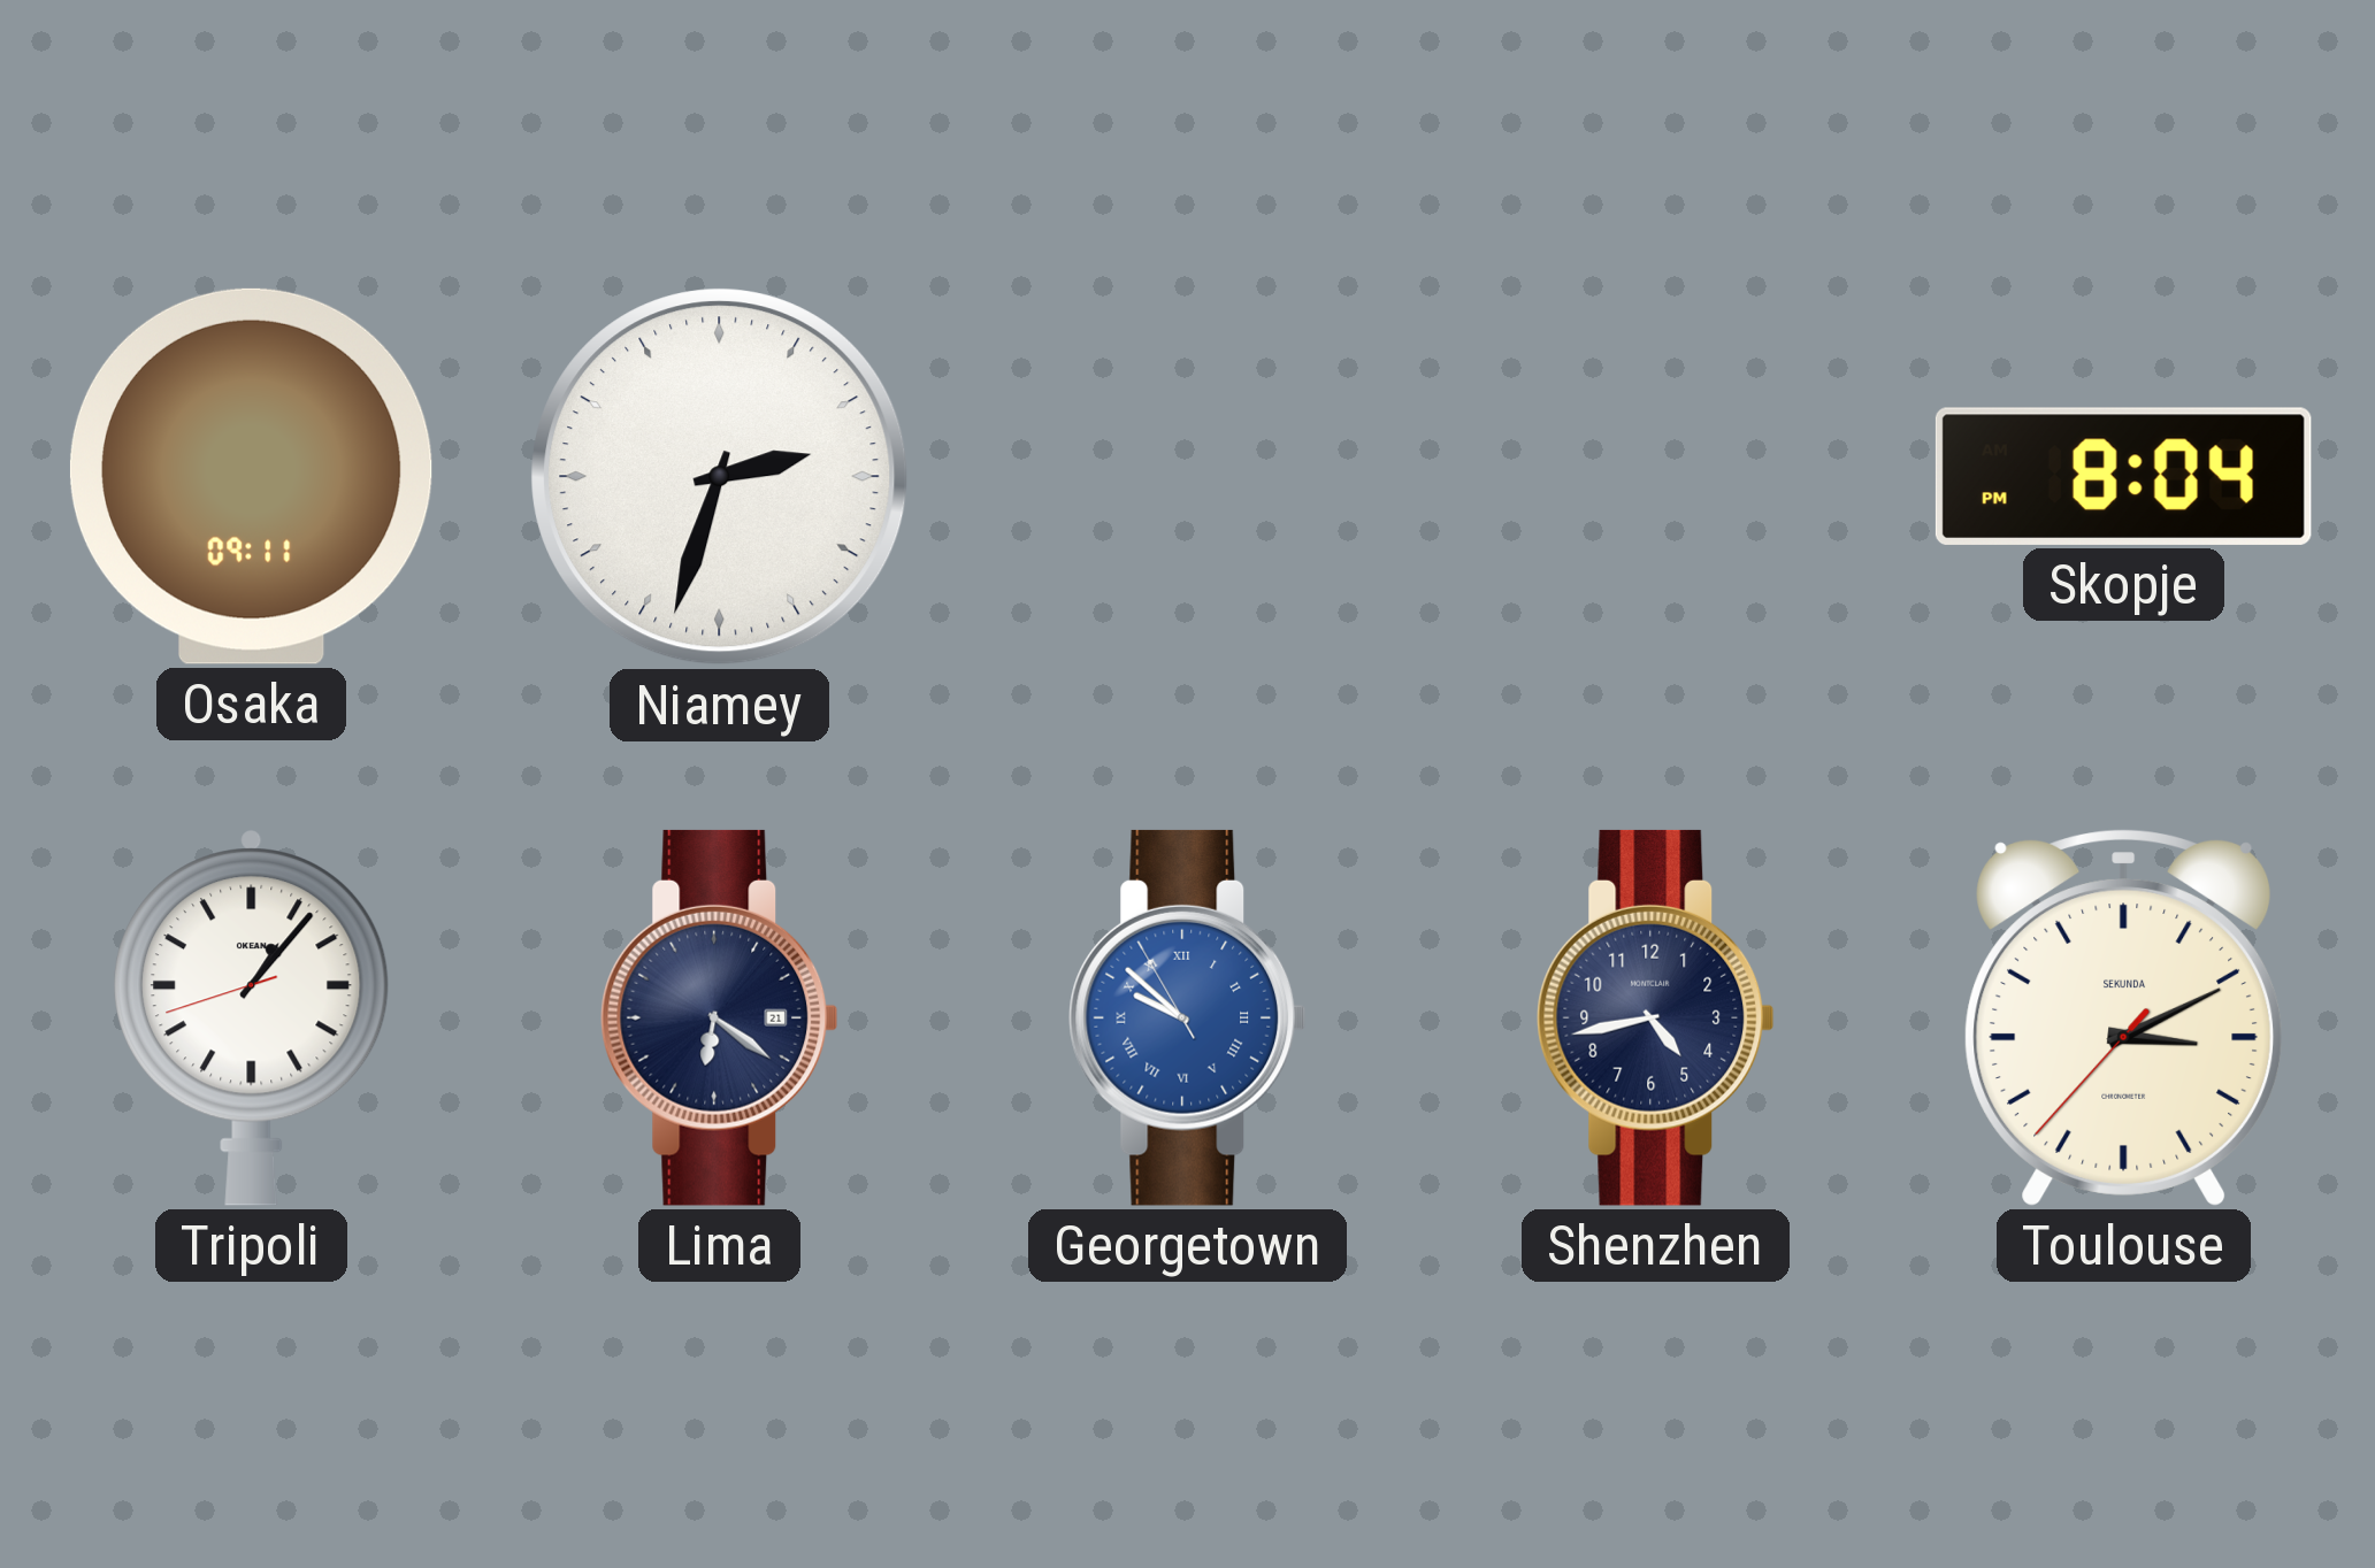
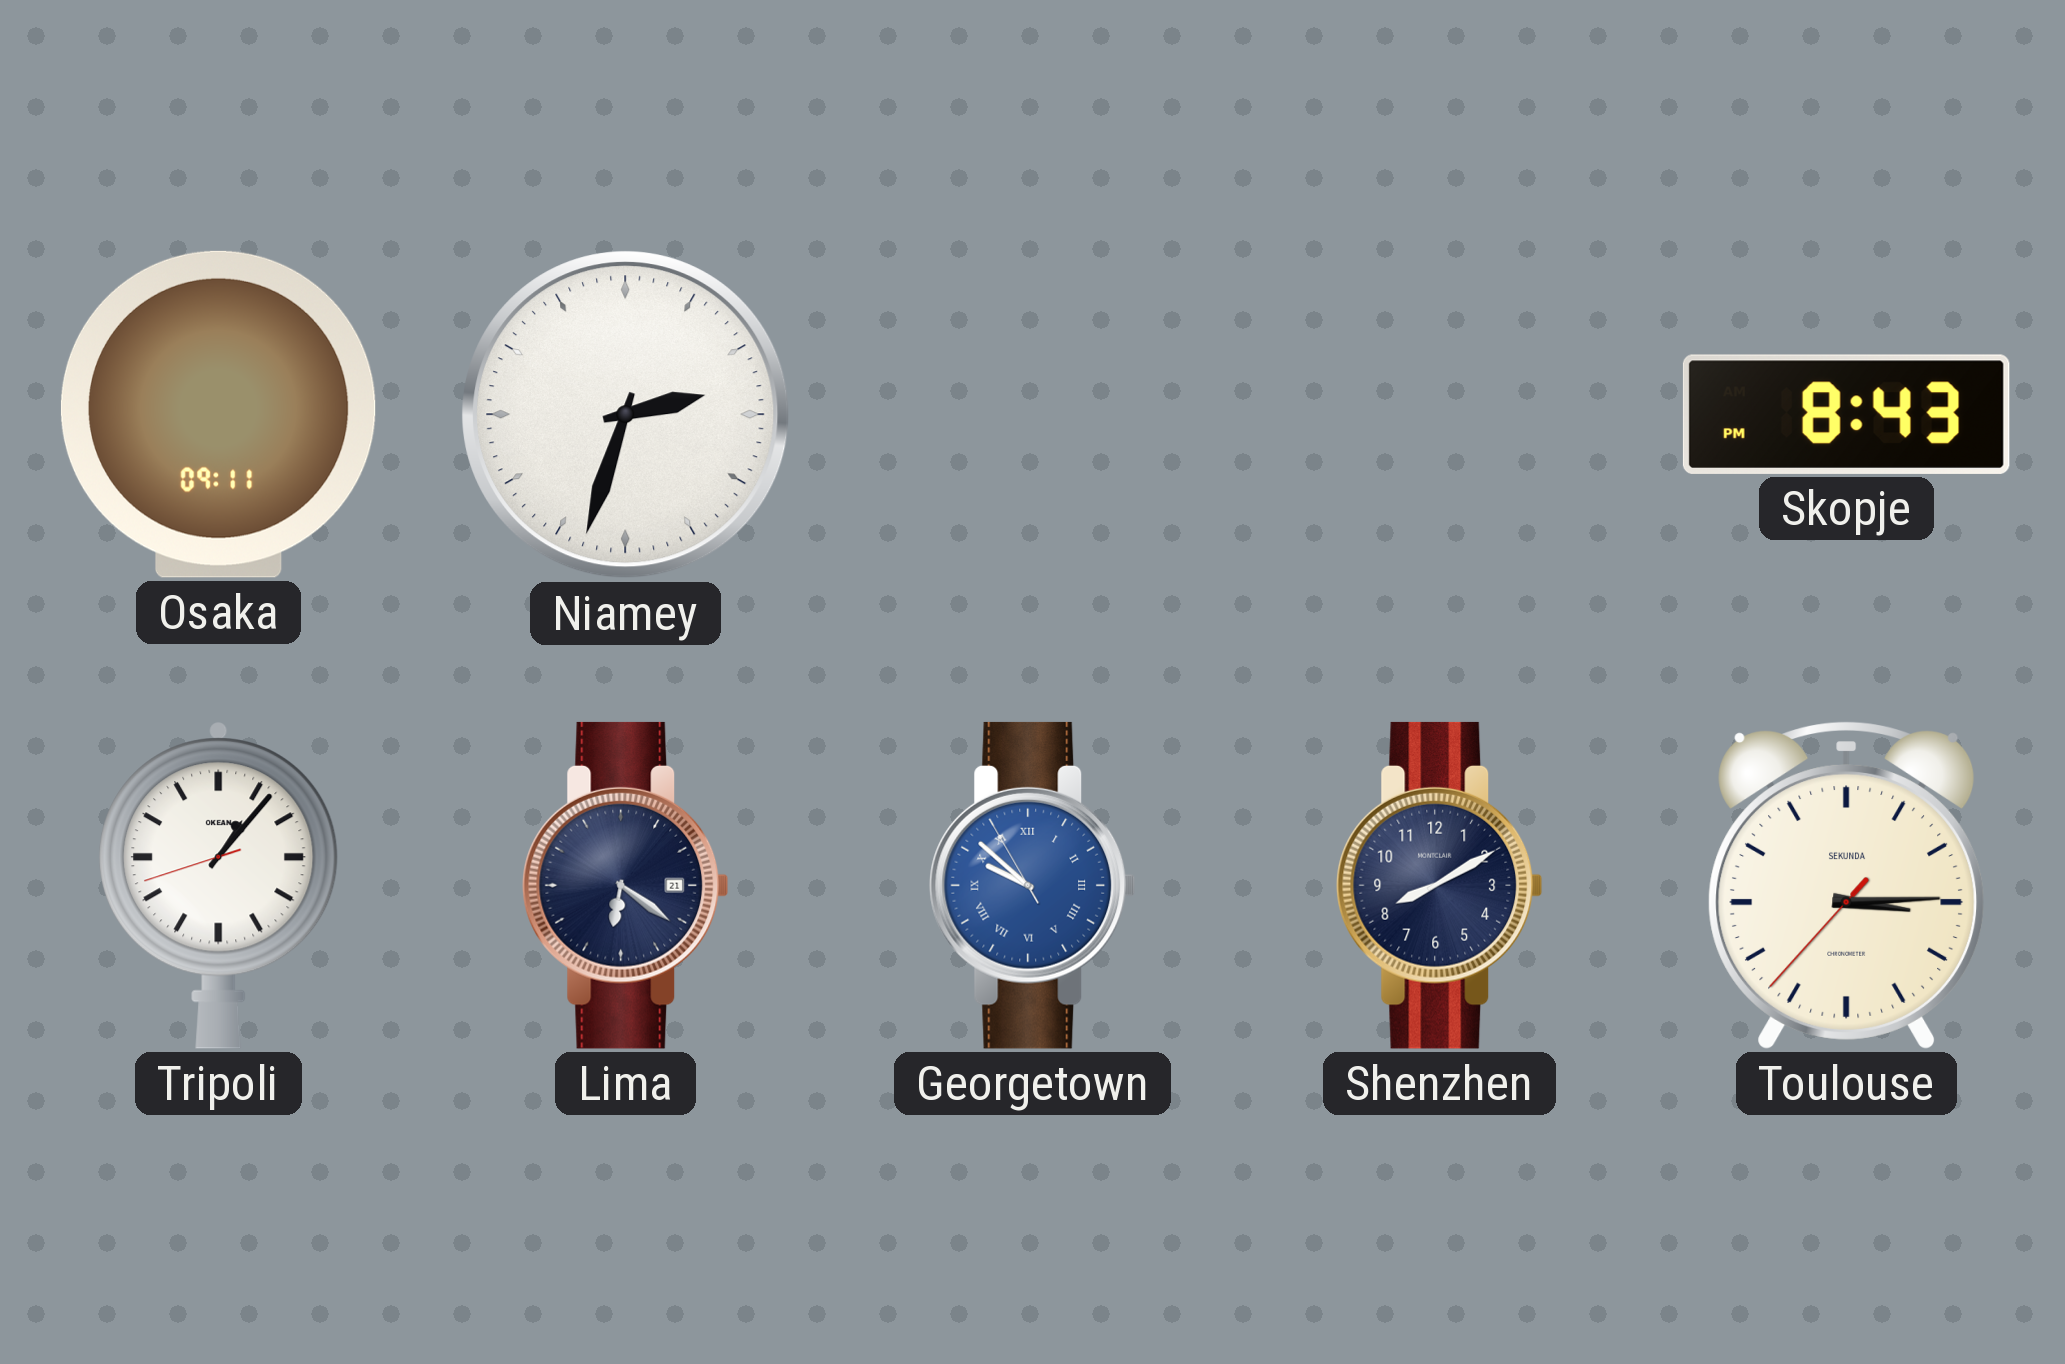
Skopje: 8:04 -> 8:43 (1846, 414)
Shenzhen: 4:43 -> 8:10 (1440, 885)
Toulouse: 3:10 -> 3:14 (1847, 886)
